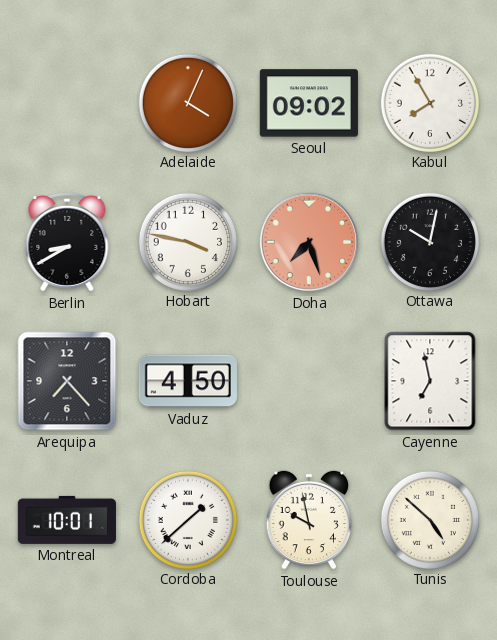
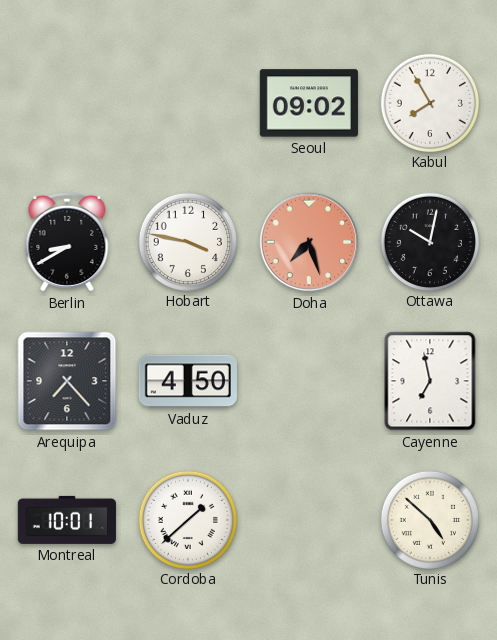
Adelaide: 4:04 -> none (187, 102)
Toulouse: 9:58 -> none (309, 520)
